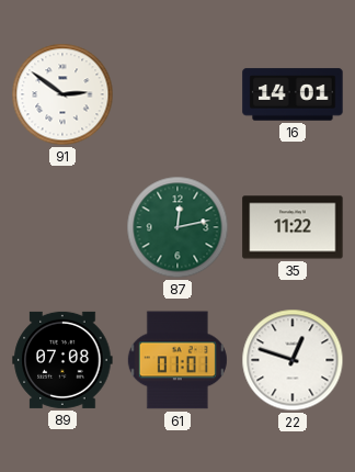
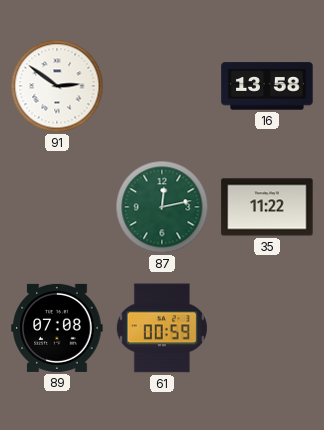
16: 14:01 -> 13:58 (267, 86)
61: 01:01 -> 00:59 (162, 328)
22: 12:48 -> none (293, 360)
